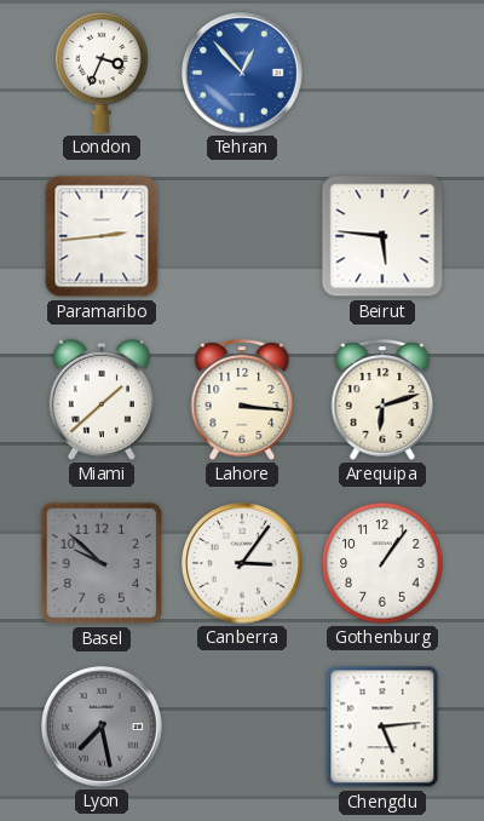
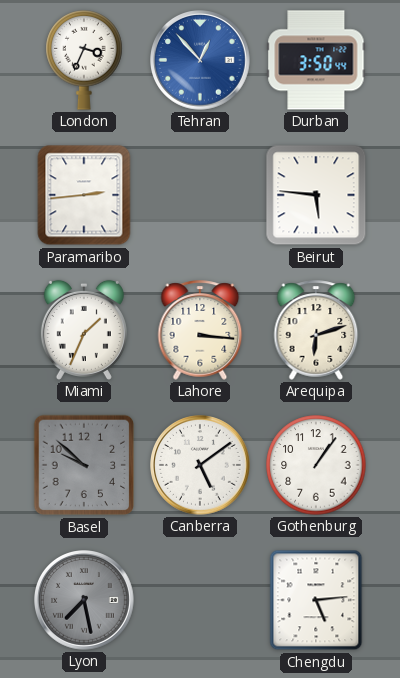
Durban: none -> 3:50 (316, 60)
Miami: 1:38 -> 1:34 (84, 330)
Canberra: 3:06 -> 5:09 (201, 466)
